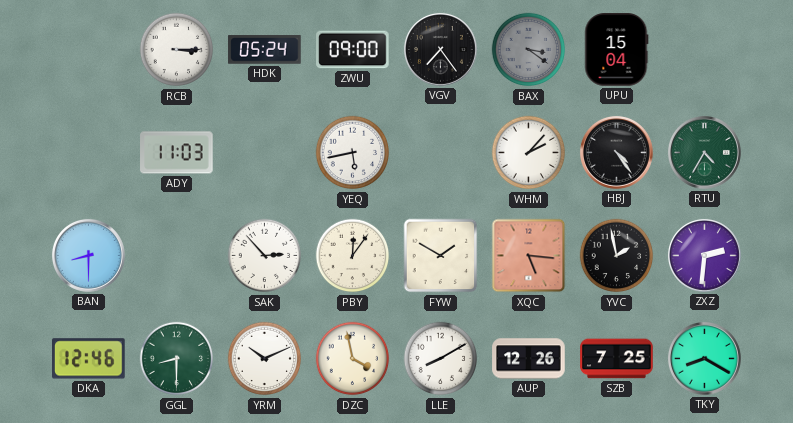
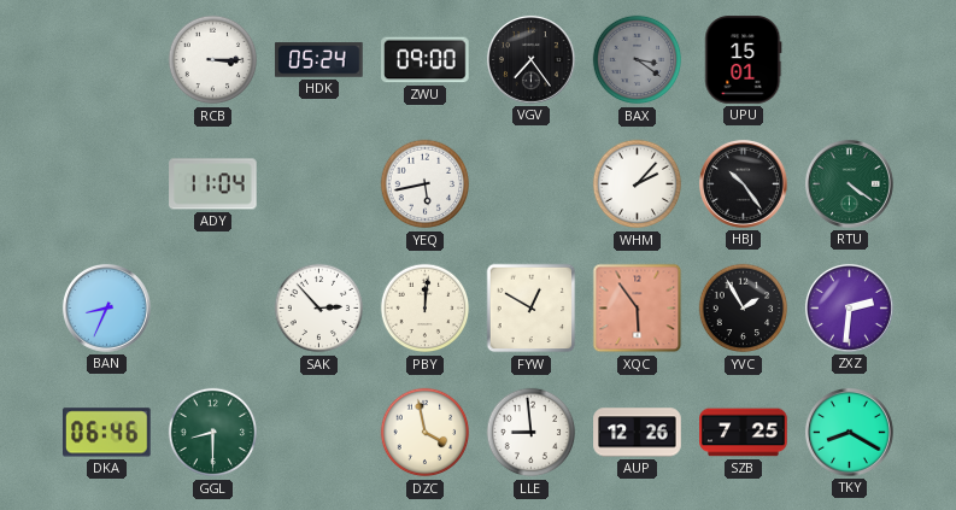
UPU: 15:04 -> 15:01 (744, 60)
ADY: 11:03 -> 11:04 (213, 184)
HBJ: 4:24 -> 10:24 (743, 183)
RTU: 4:35 -> 4:21 (849, 183)
BAN: 8:30 -> 8:34 (106, 307)
PBY: 12:06 -> 12:01 (426, 309)
FYW: 1:50 -> 12:50 (532, 309)
XQC: 5:16 -> 5:54 (638, 309)
YVC: 1:58 -> 1:55 (744, 309)
DKA: 12:46 -> 06:46 (107, 433)
YRM: 10:11 -> none (265, 359)
LLE: 8:10 -> 8:59 (532, 433)
